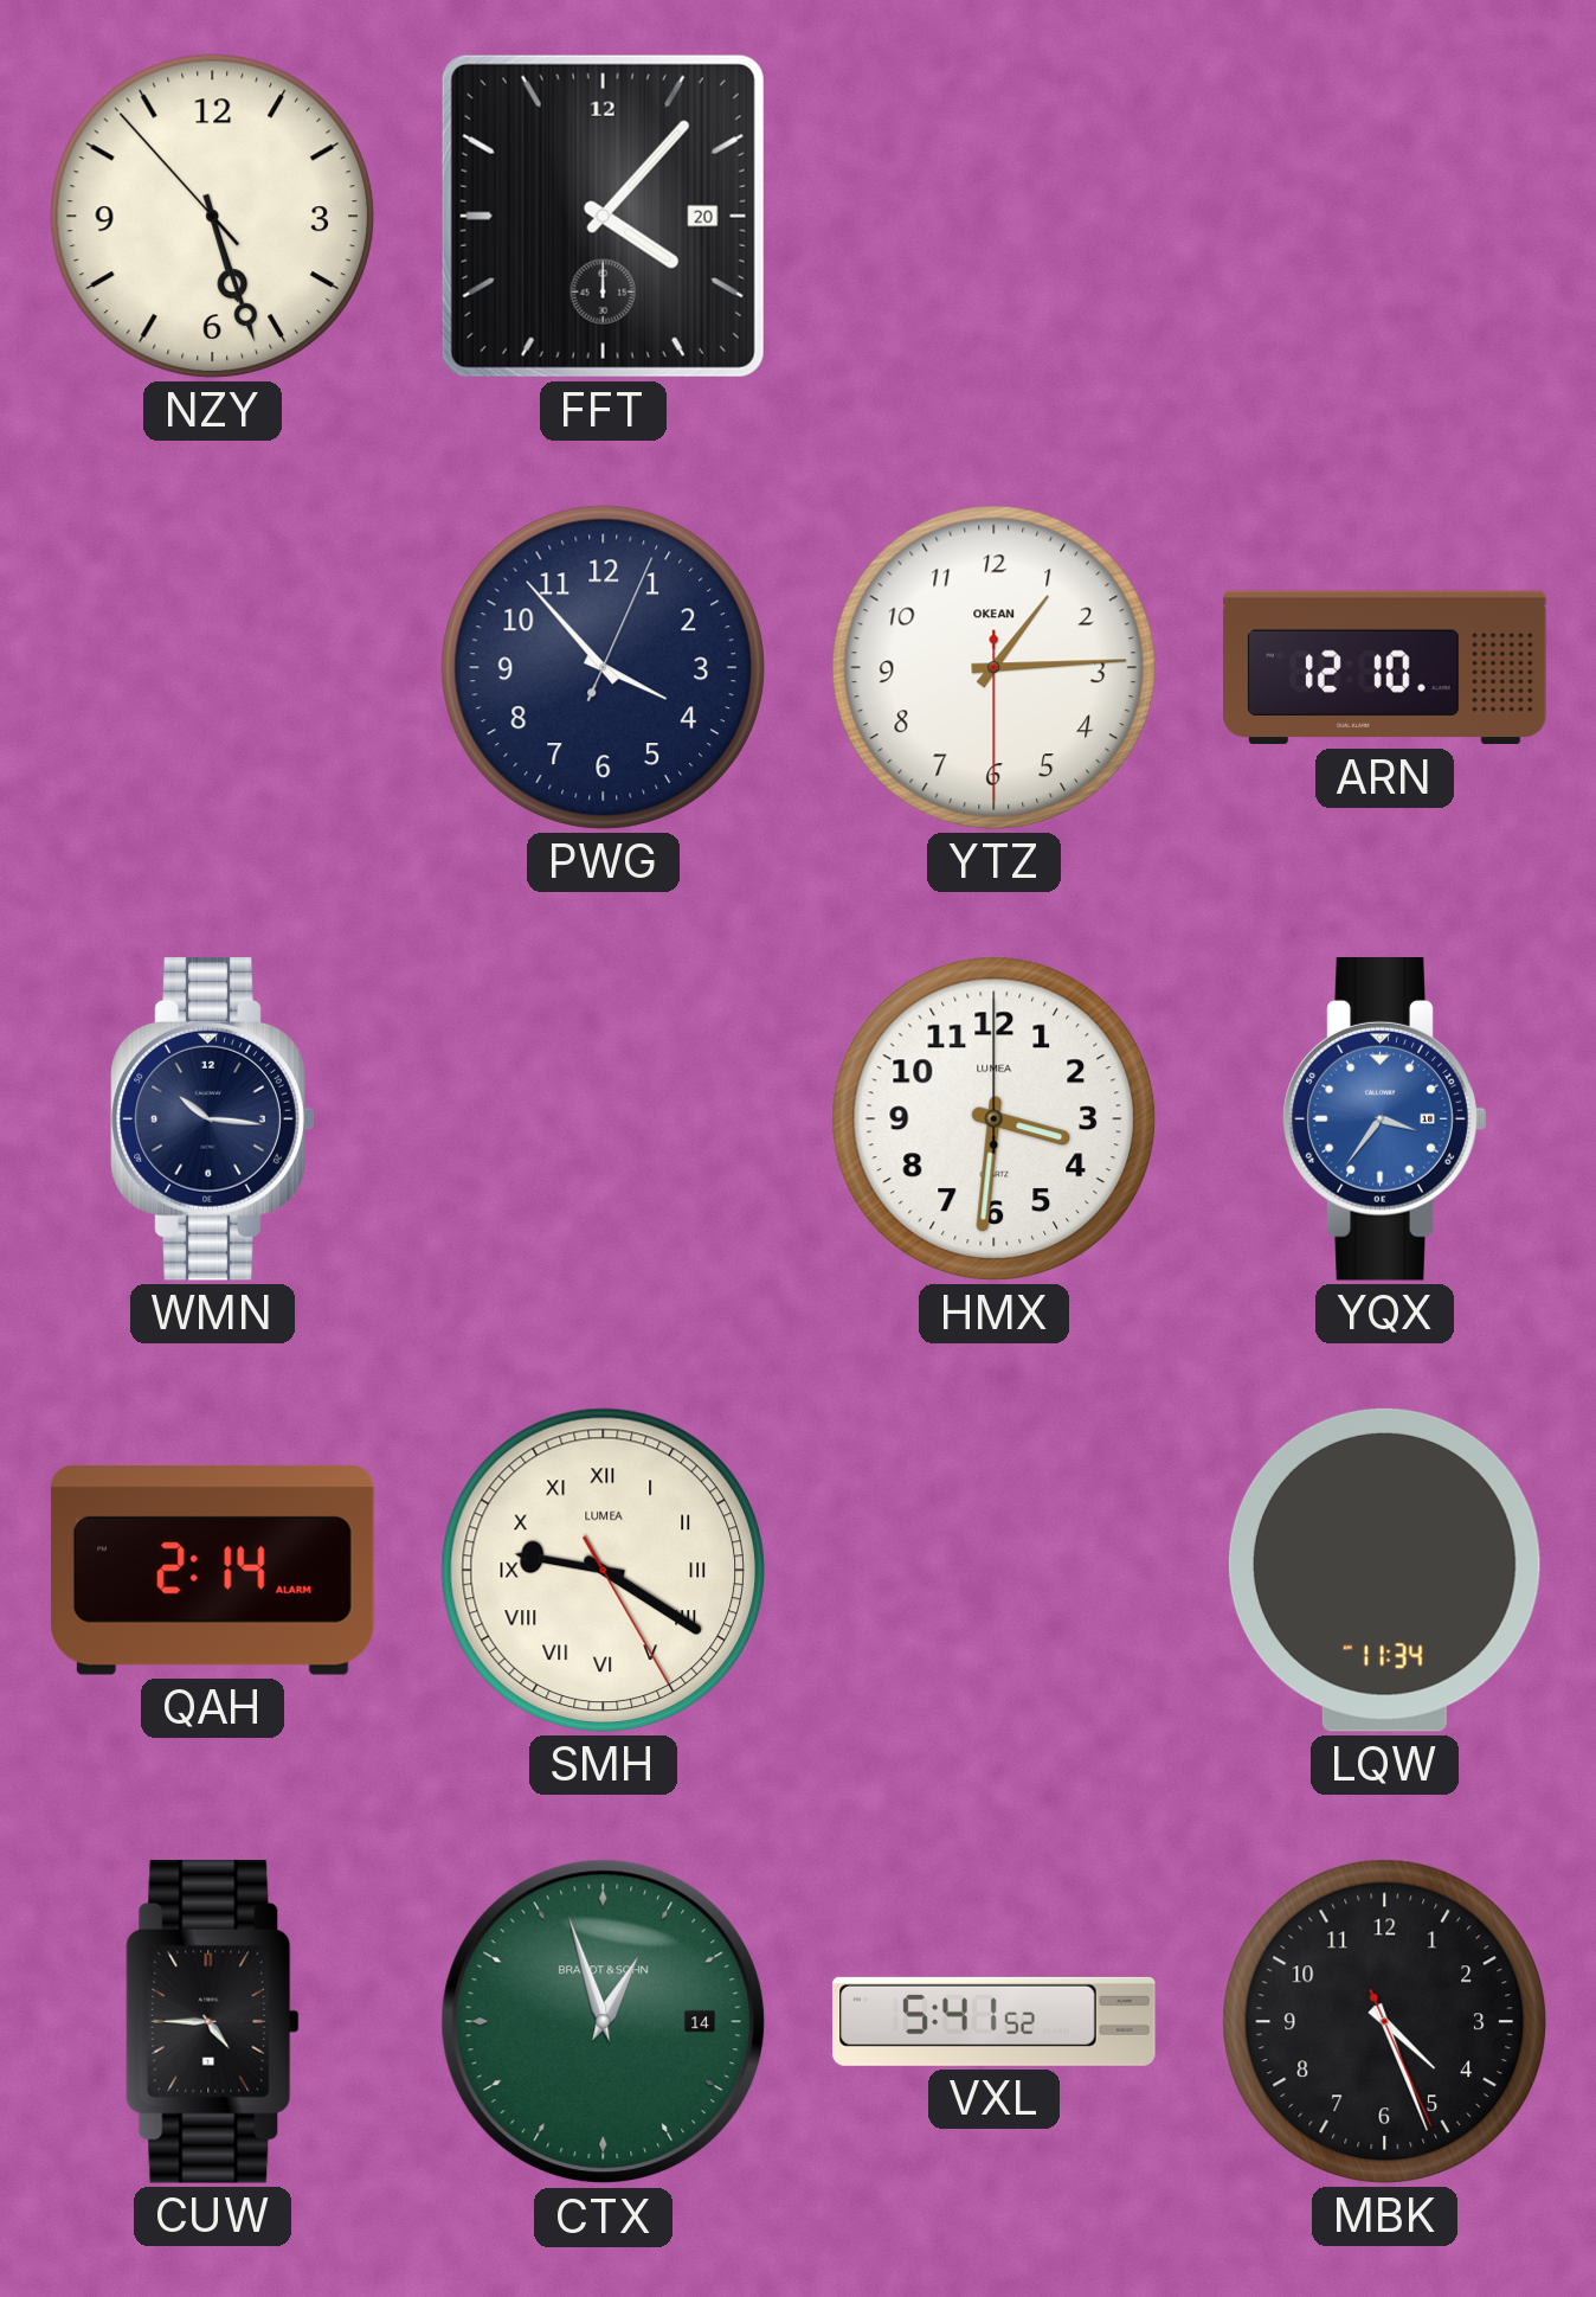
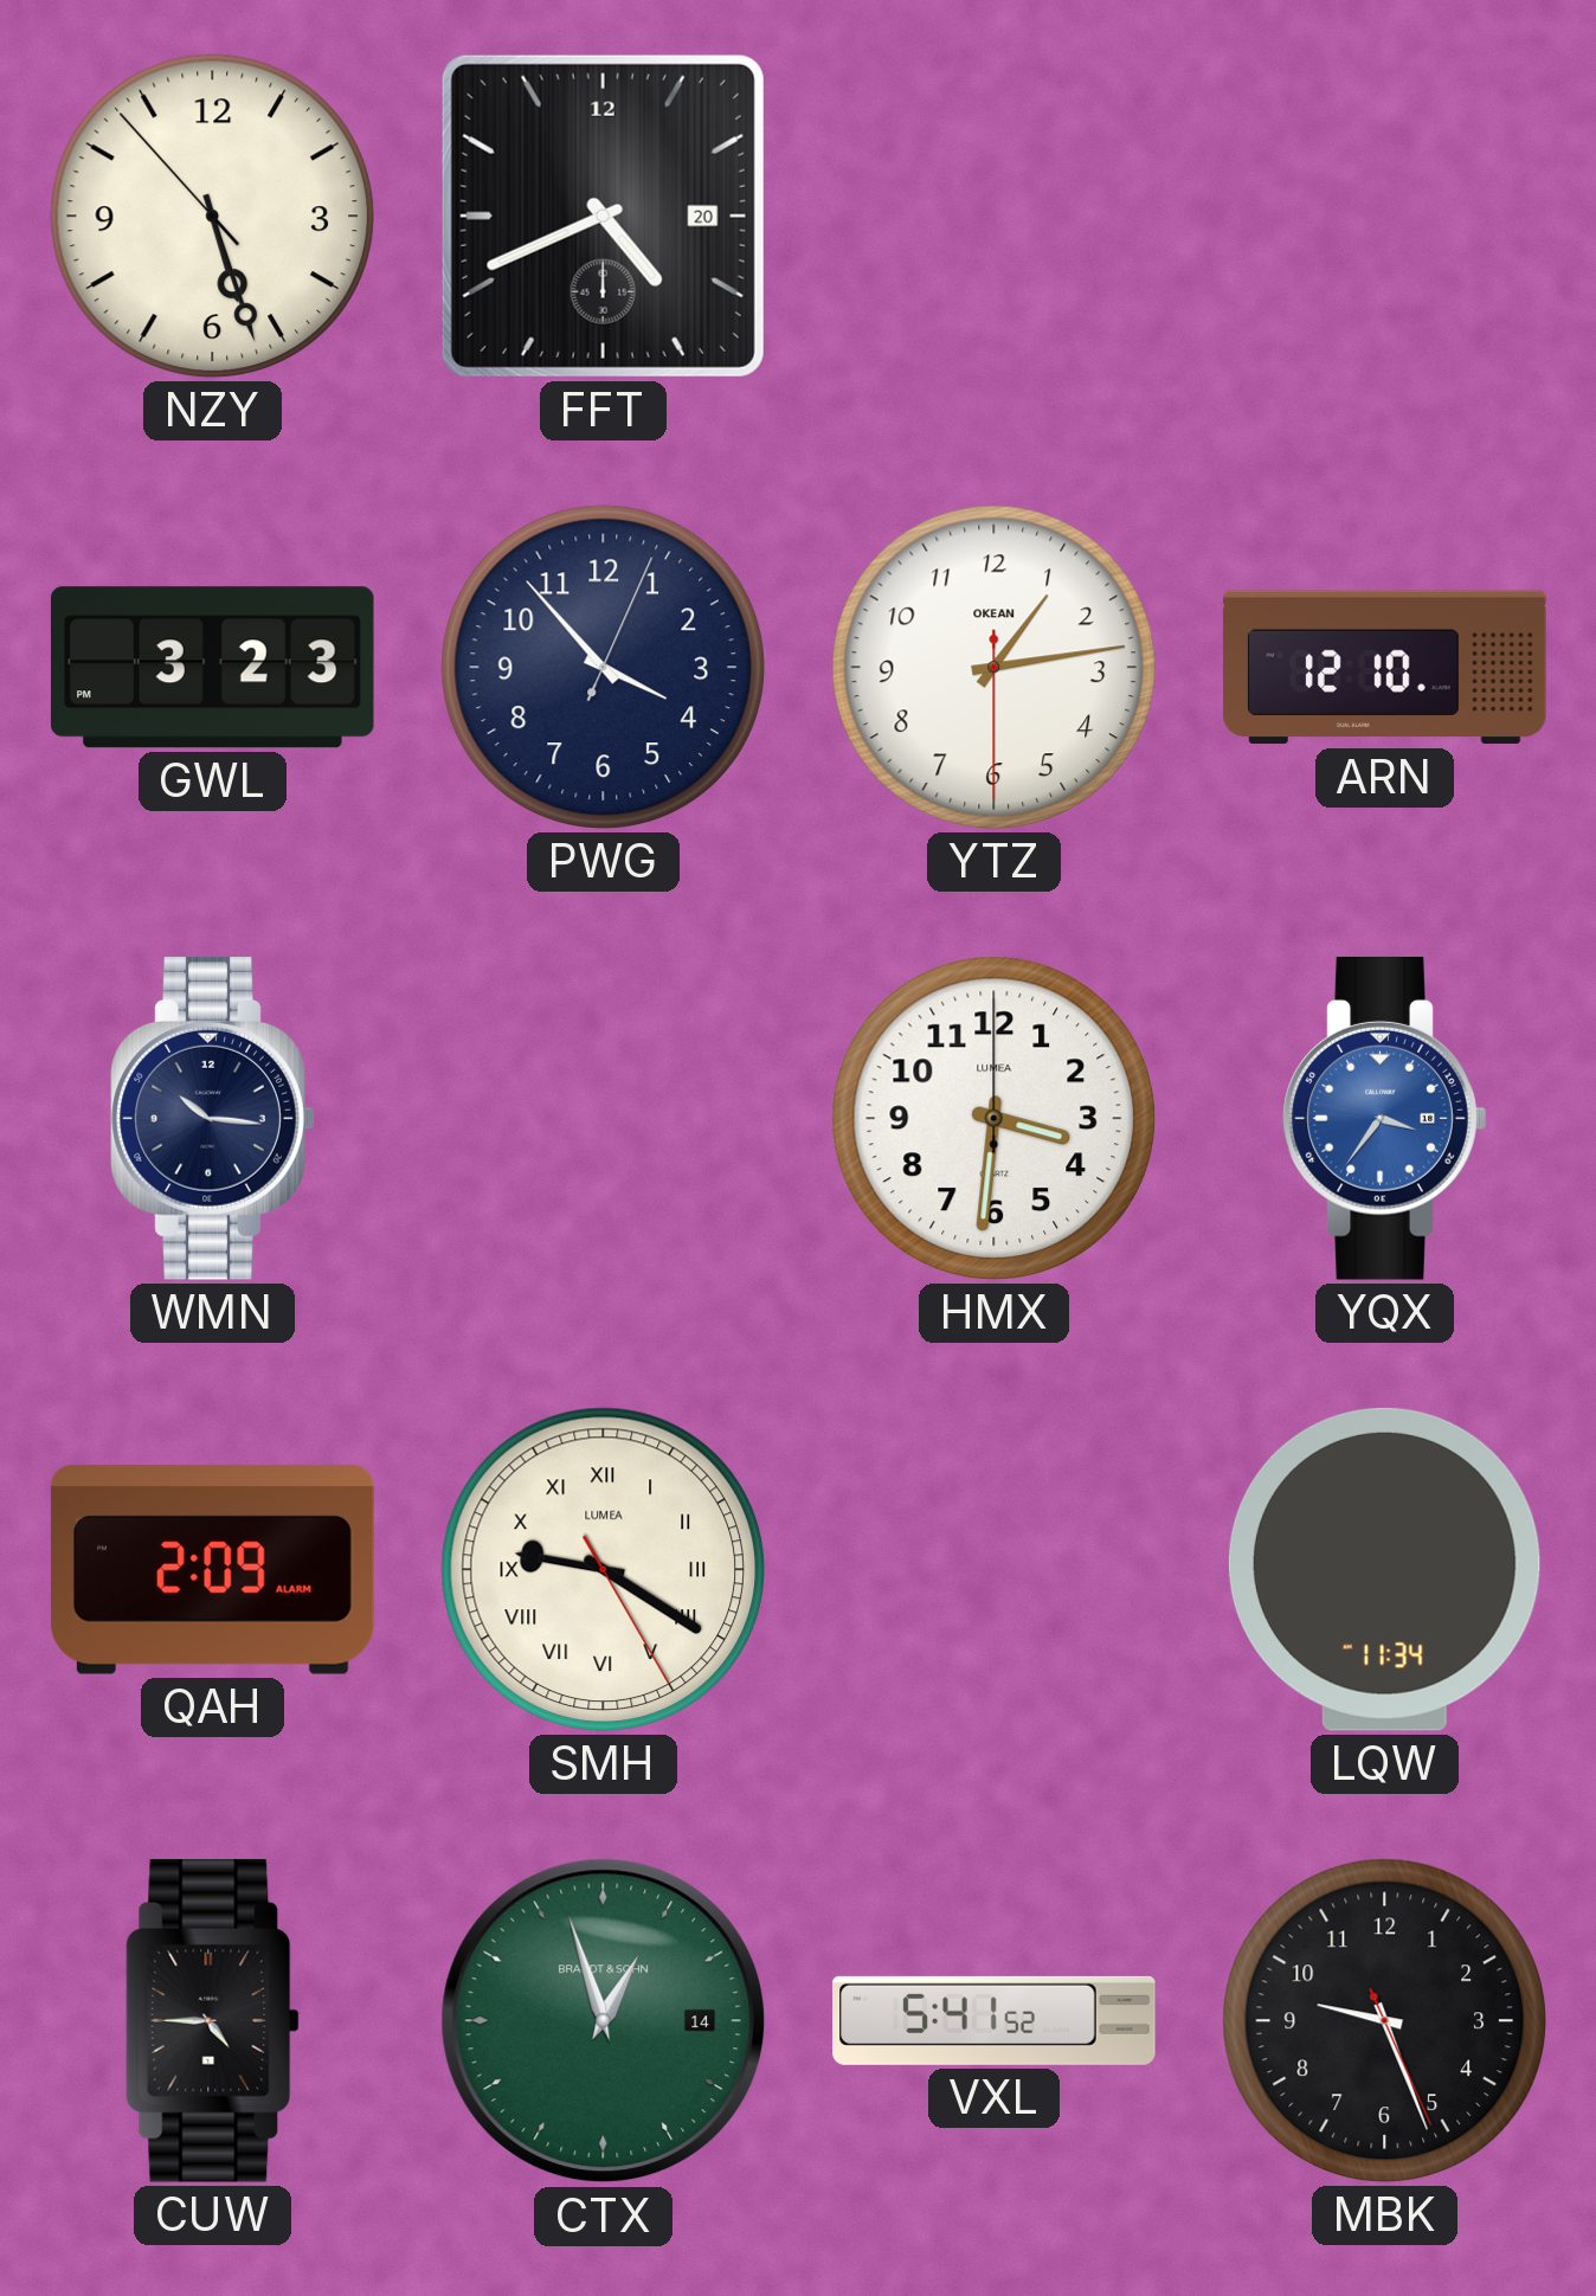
FFT: 4:07 -> 4:41 (603, 216)
GWL: none -> 3:23 (212, 668)
YTZ: 1:14 -> 1:13 (993, 667)
QAH: 2:14 -> 2:09 (212, 1569)
MBK: 4:26 -> 9:26 (1384, 2020)
